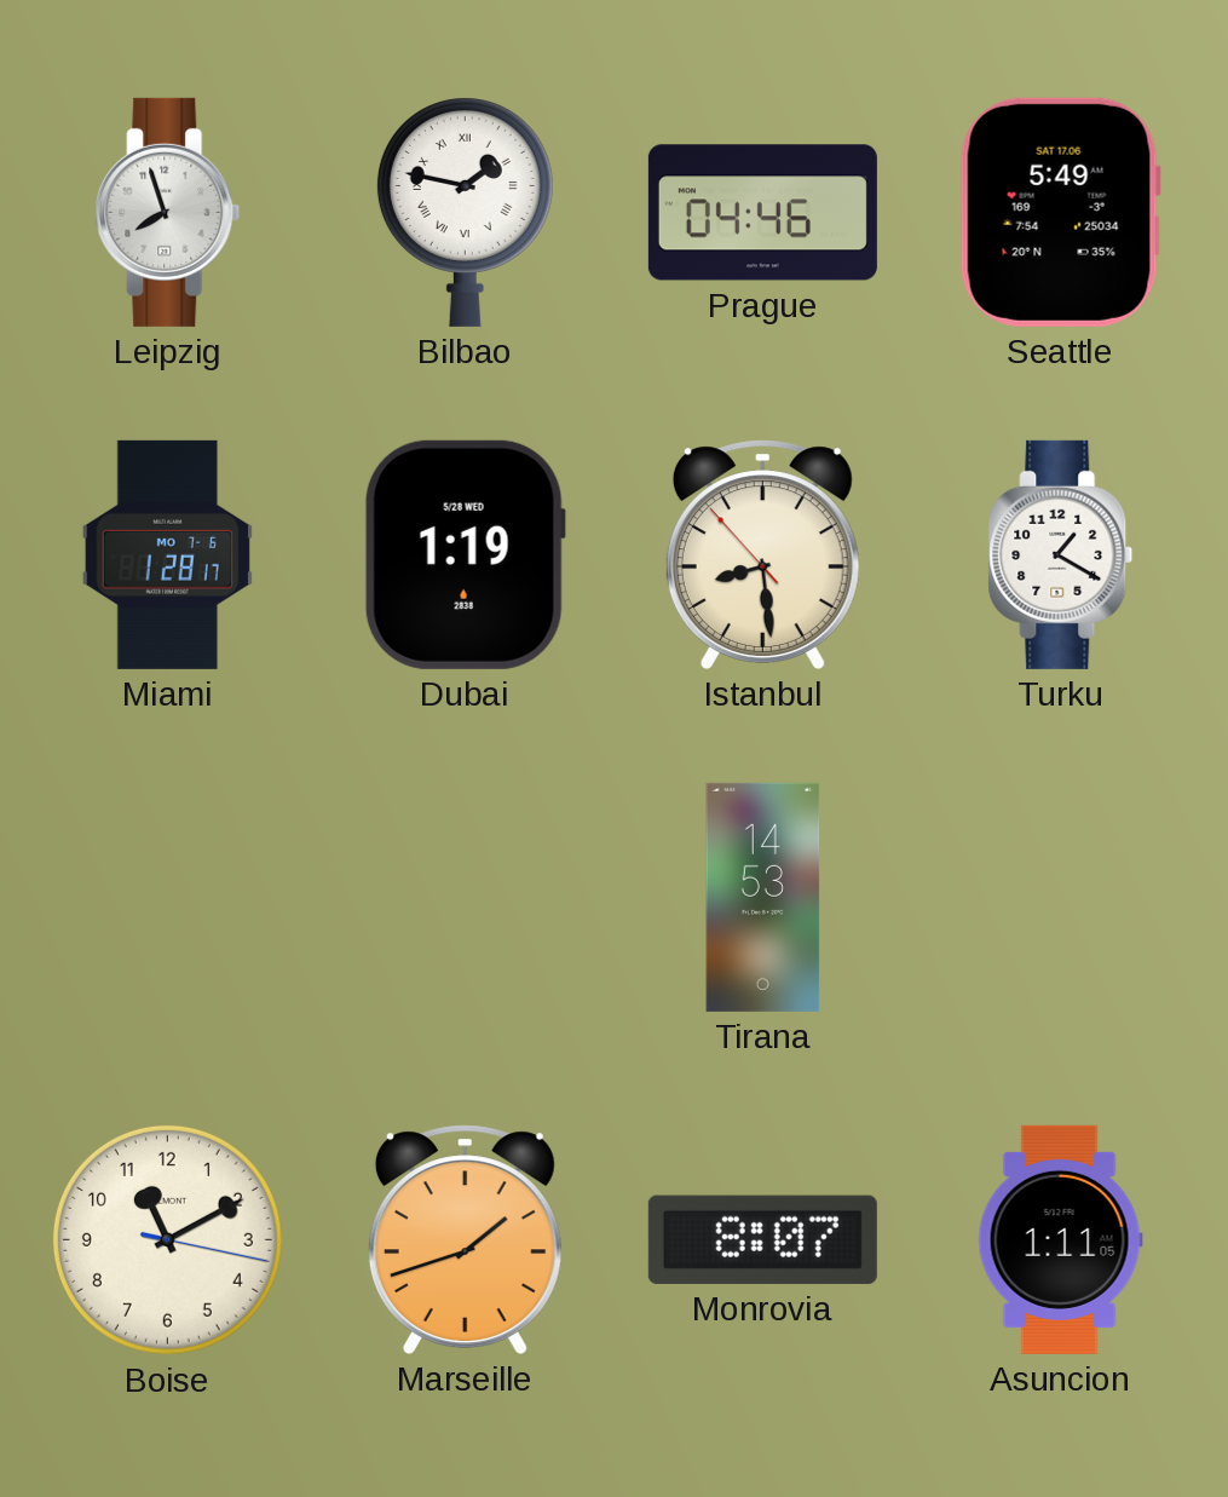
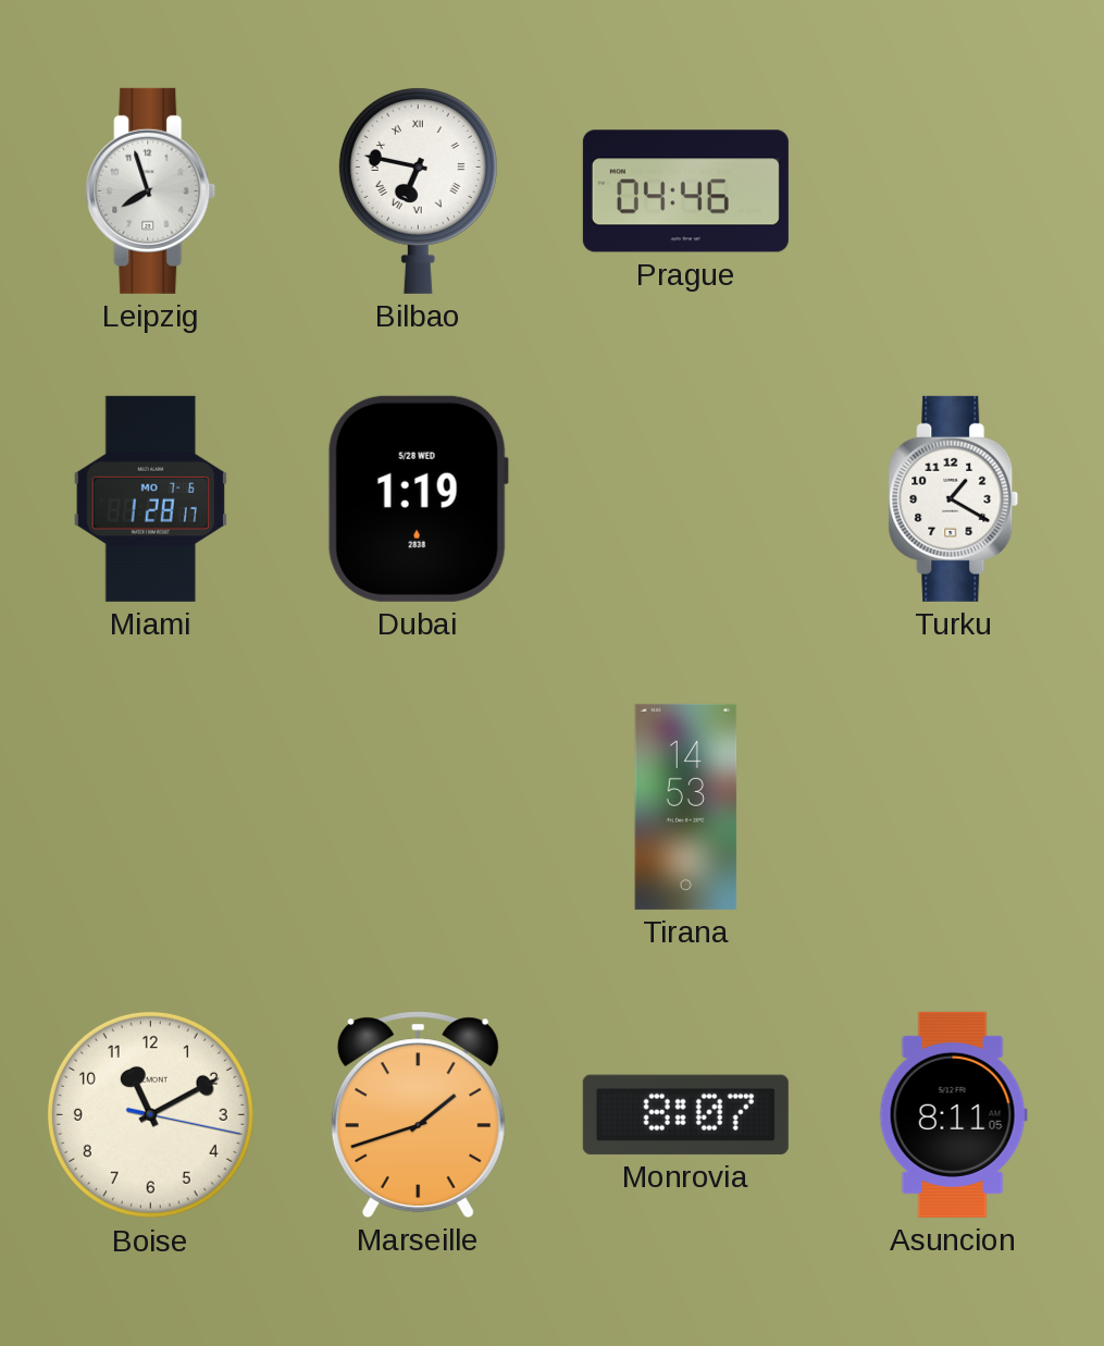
Bilbao: 1:47 -> 6:47 (418, 190)
Seattle: 5:49 -> none (1060, 212)
Istanbul: 8:28 -> none (762, 554)
Asuncion: 1:11 -> 8:11 (953, 1114)
